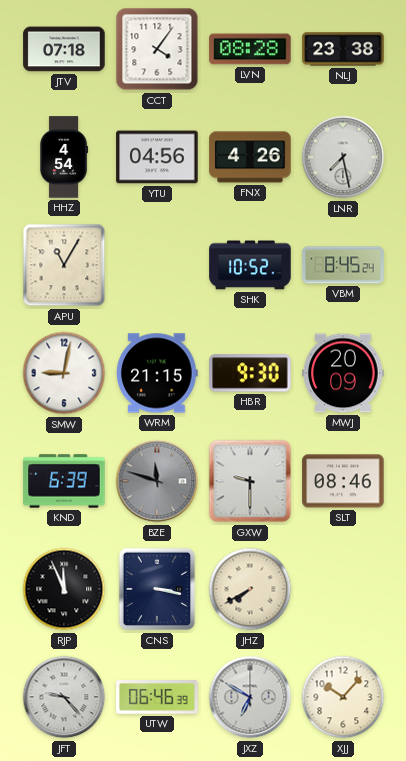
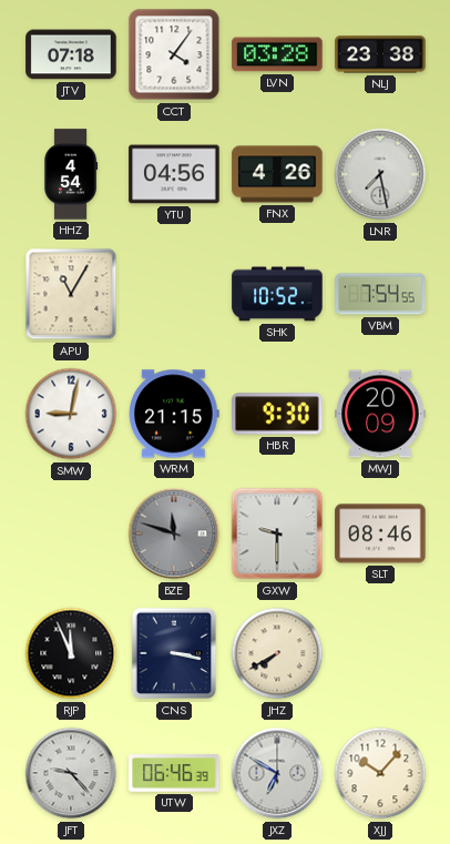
LVN: 08:28 -> 03:28 (277, 54)
VBM: 8:45 -> 7:54 (380, 294)
KND: 6:39 -> none (64, 481)
